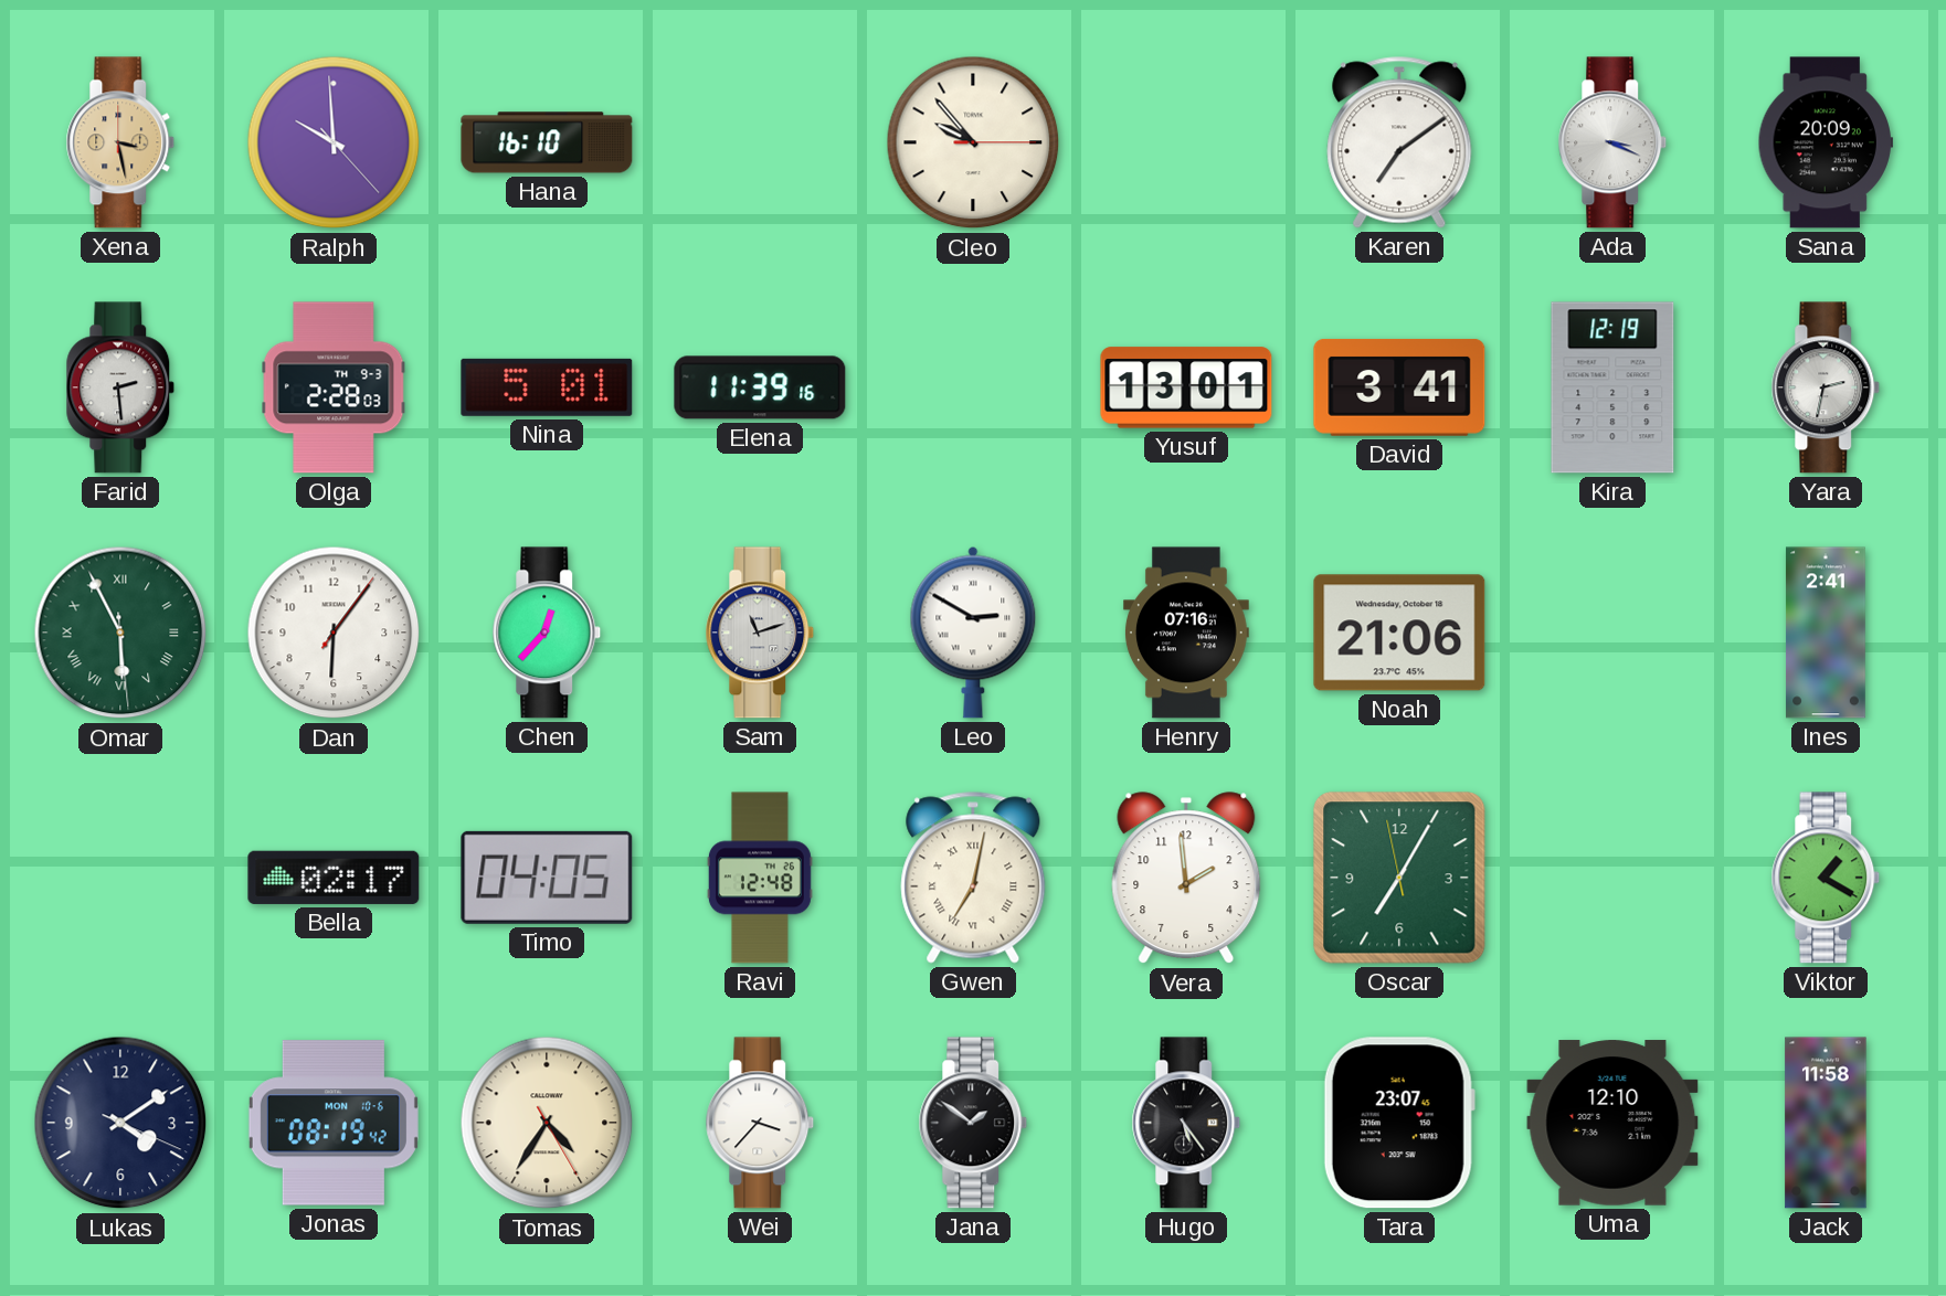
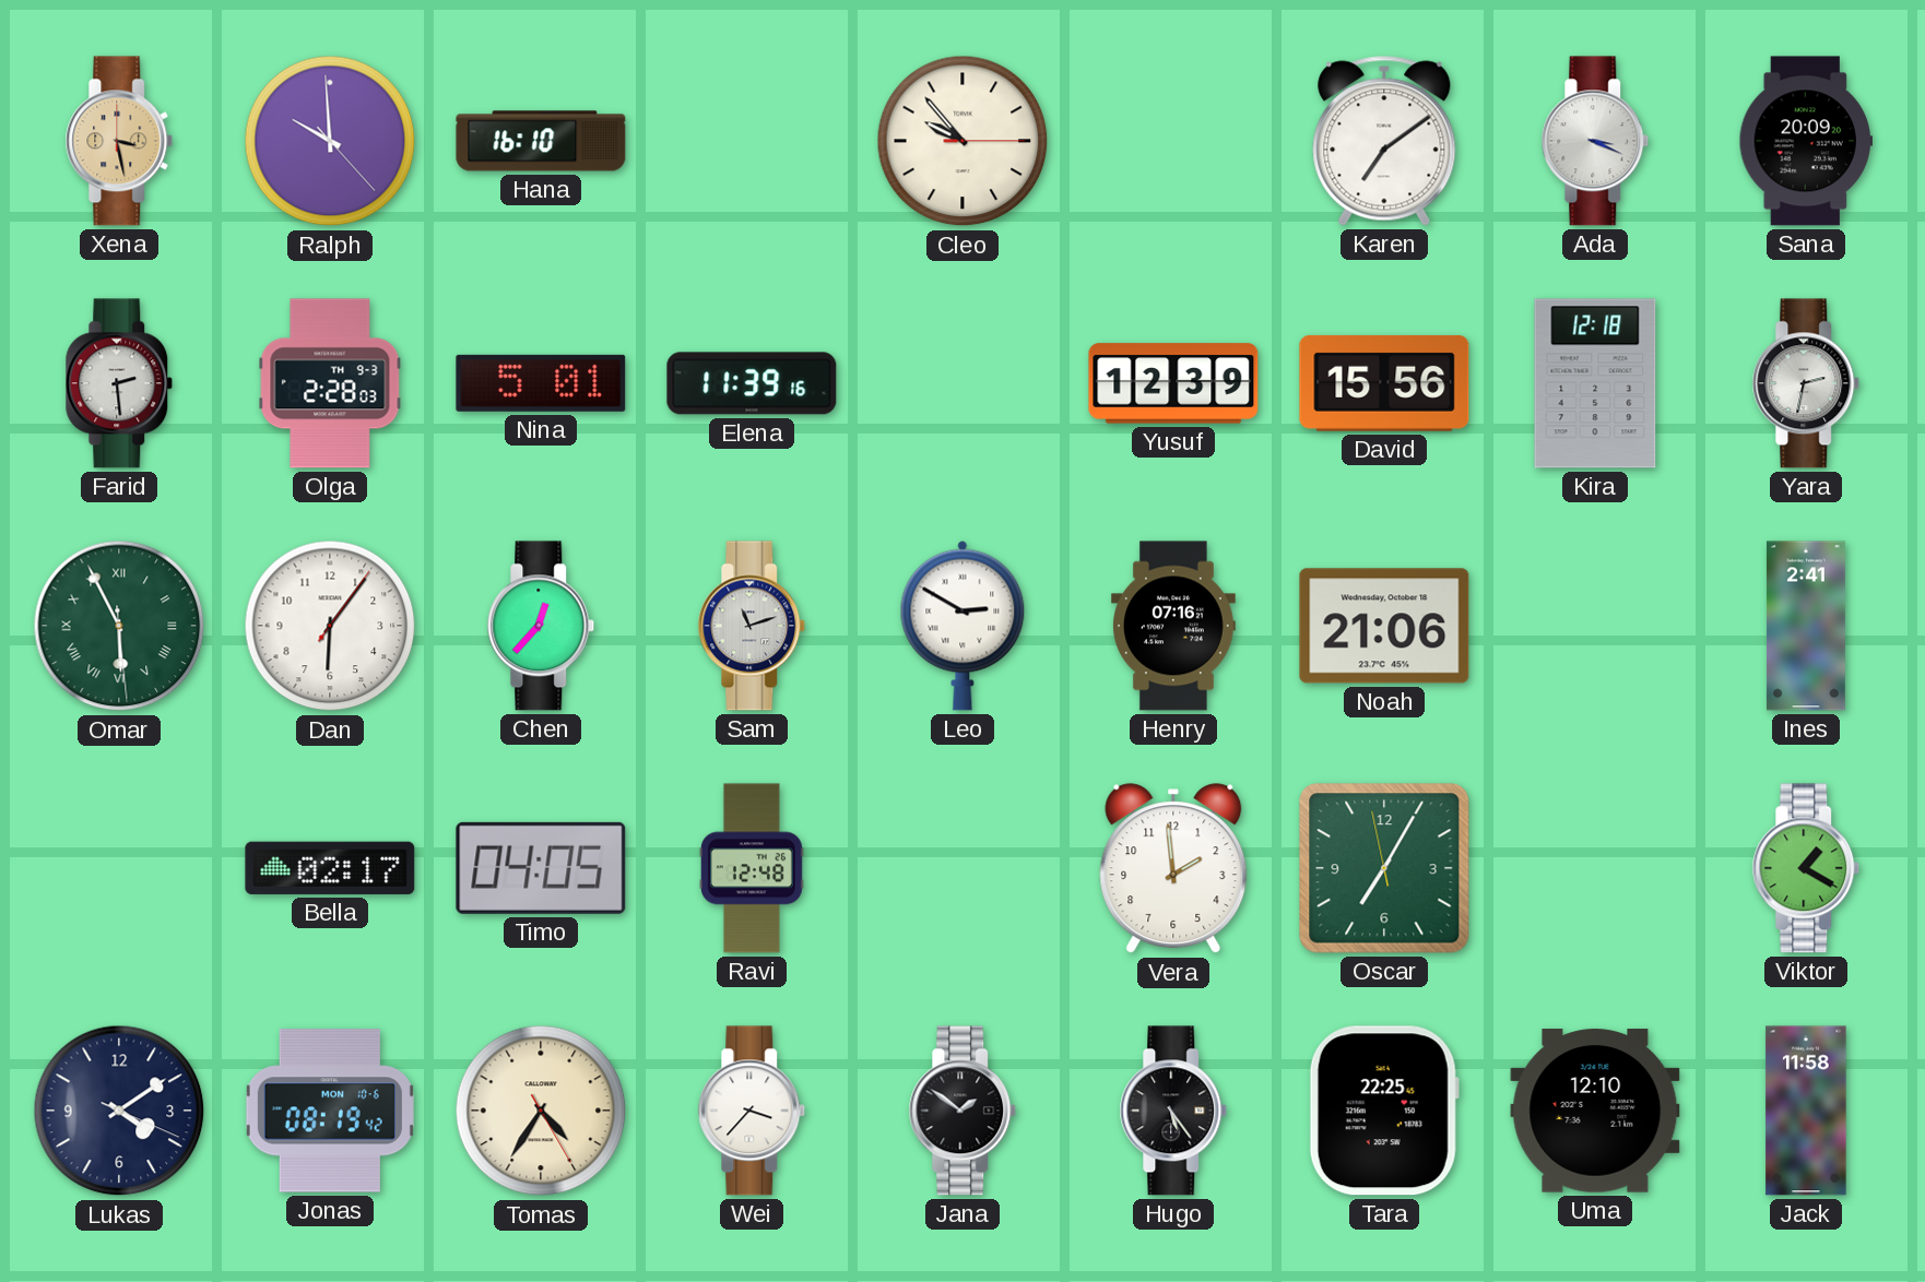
Yusuf: 13:01 -> 12:39 (1173, 383)
David: 3:41 -> 15:56 (1384, 383)
Kira: 12:19 -> 12:18 (1595, 383)
Gwen: 7:02 -> none (973, 878)
Tara: 23:07 -> 22:25 (1384, 1111)
